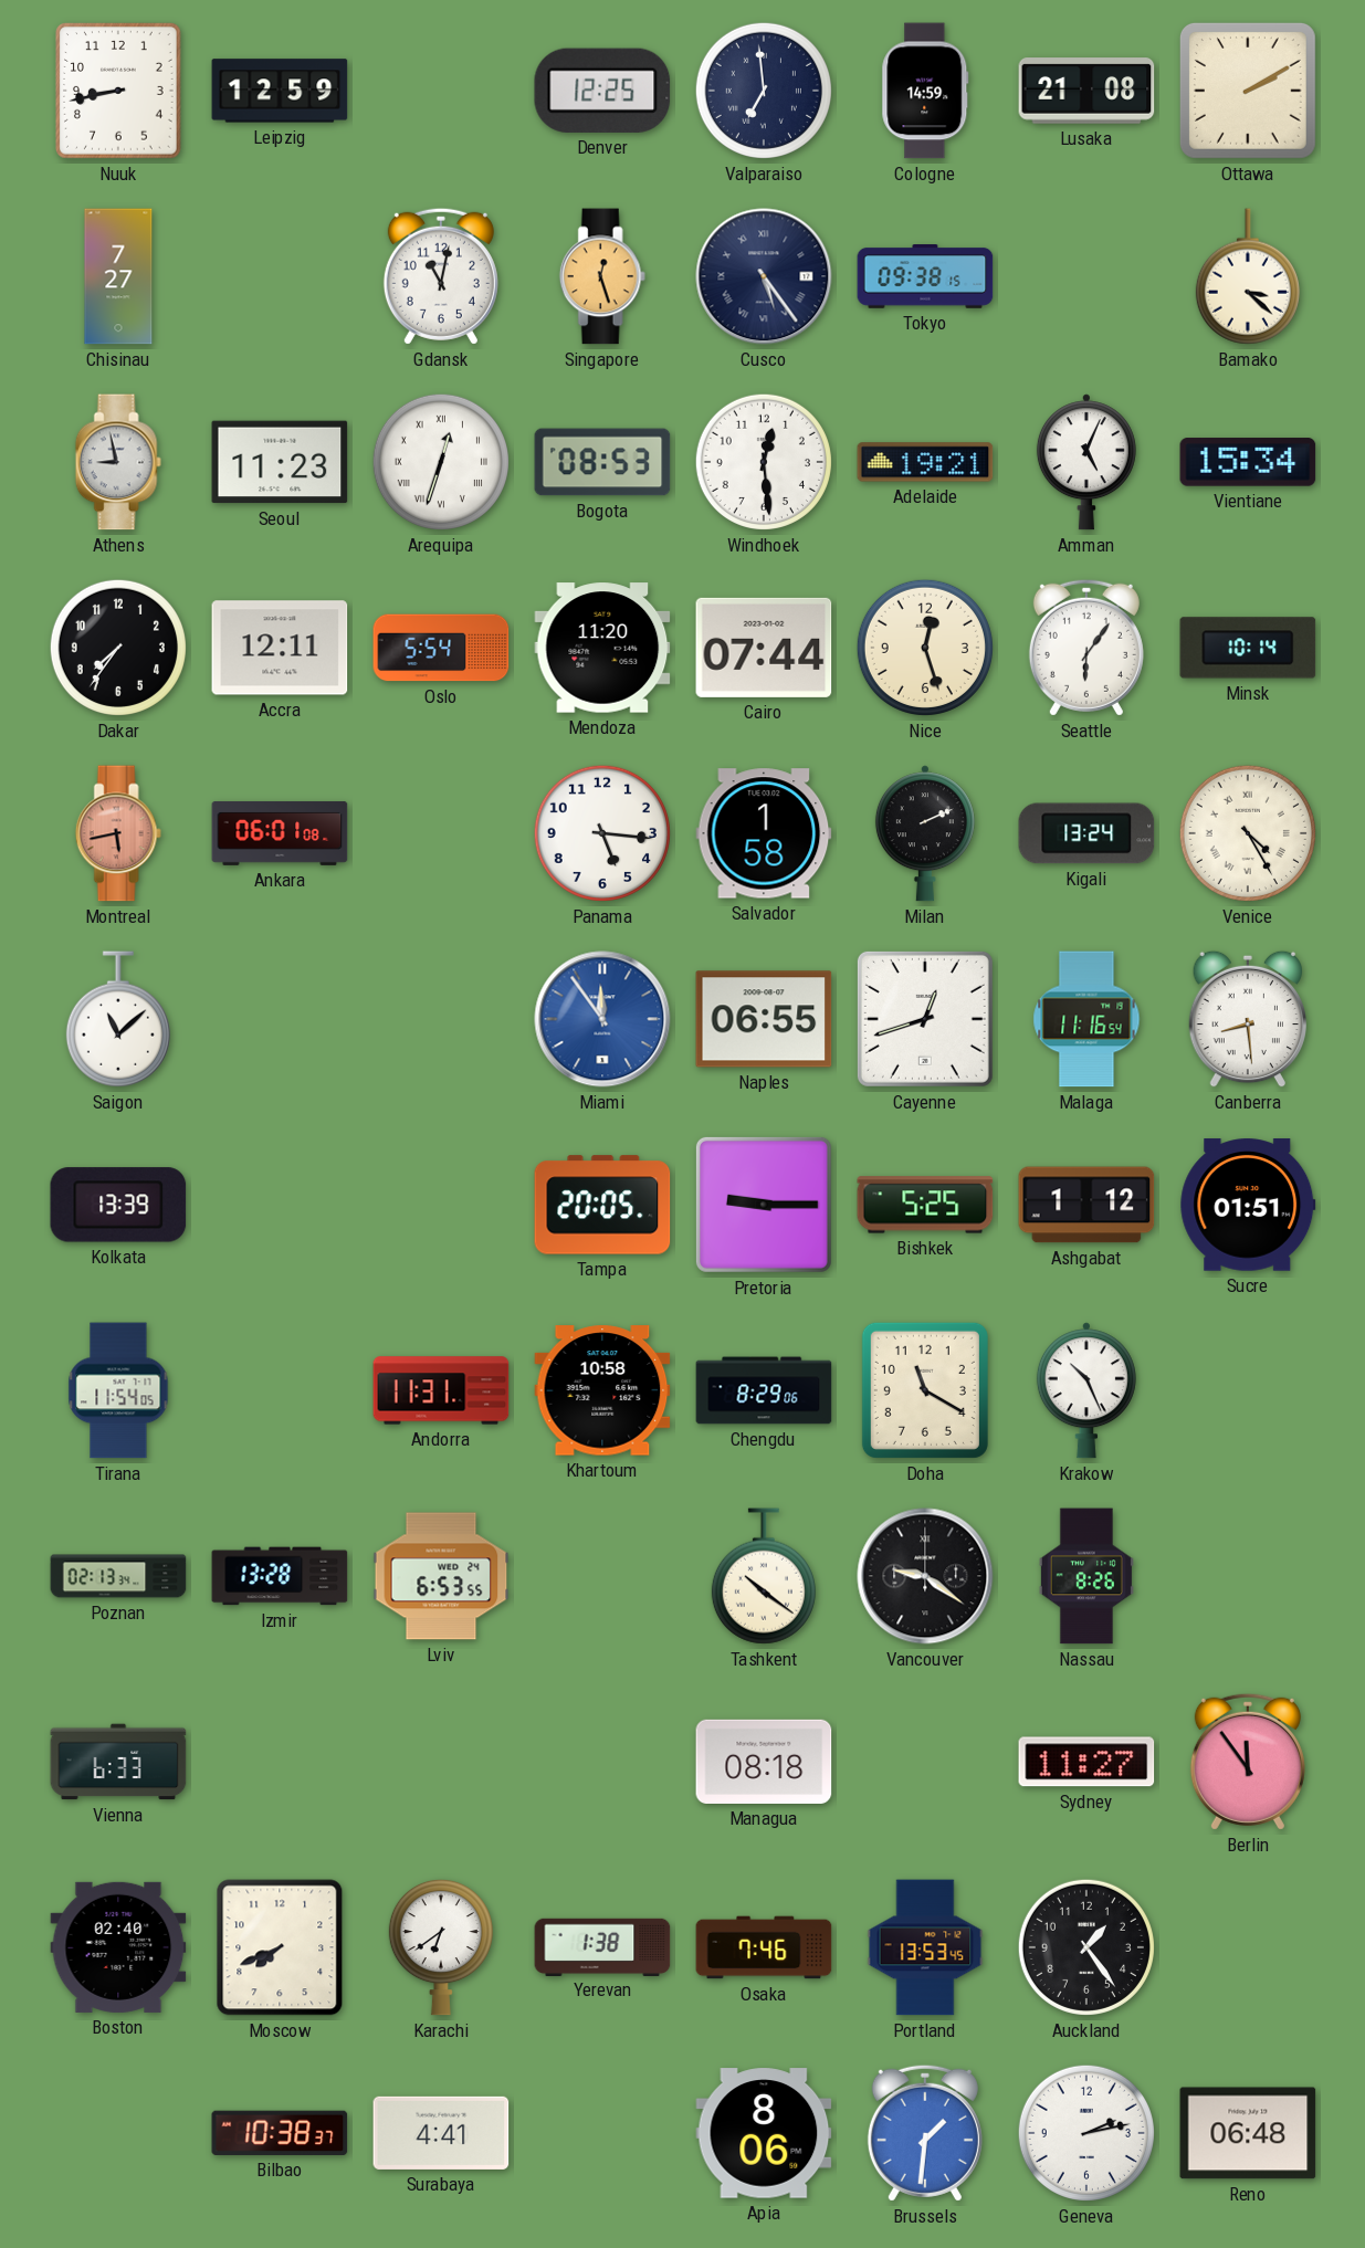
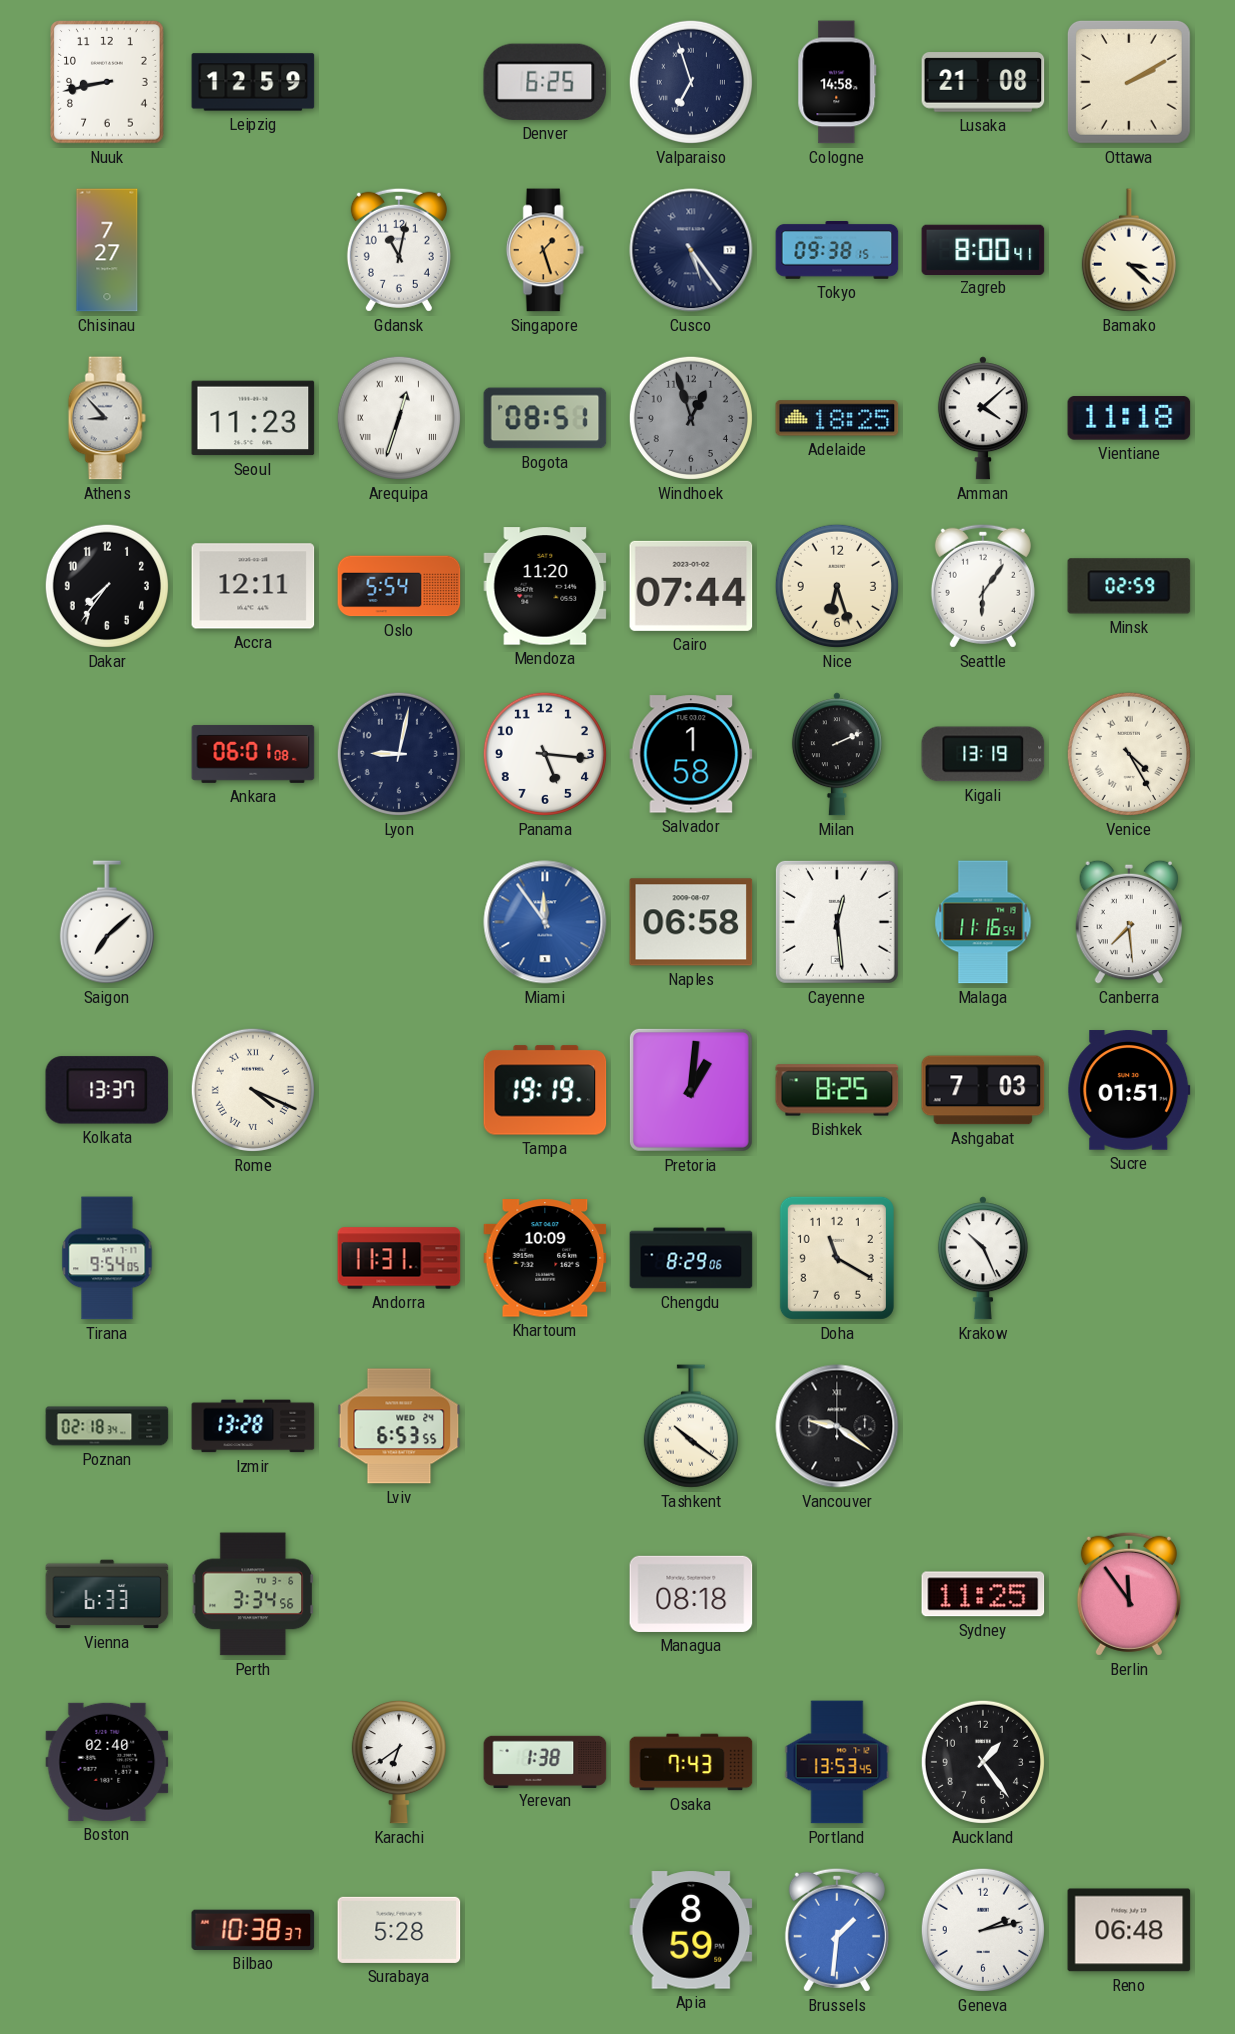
Denver: 12:25 -> 6:25 (545, 82)
Valparaiso: 6:59 -> 6:57 (691, 82)
Cologne: 14:59 -> 14:58 (837, 82)
Singapore: 12:27 -> 1:27 (545, 250)
Zagreb: none -> 8:00 (983, 249)
Athens: 8:58 -> 8:53 (107, 418)
Bogota: 08:53 -> 08:51 (545, 418)
Windhoek: 12:29 -> 12:57 (691, 418)
Windhoek dial: white -> grey (691, 418)
Adelaide: 19:21 -> 18:25 (837, 418)
Amman: 5:04 -> 4:08 (983, 418)
Vientiane: 15:34 -> 11:18 (1129, 418)
Nice: 12:27 -> 6:27 (837, 586)
Minsk: 10:14 -> 02:59 (1129, 586)
Montreal: 5:43 -> none (118, 833)
Lyon: none -> 9:02 (399, 754)
Kigali: 13:24 -> 13:19 (983, 754)
Saigon: 11:08 -> 7:08 (107, 922)
Naples: 06:55 -> 06:58 (691, 922)
Cayenne: 12:42 -> 12:29 (837, 922)
Canberra: 8:29 -> 7:29 (1128, 922)
Kolkata: 13:39 -> 13:37 (107, 1090)
Rome: none -> 4:19 (253, 1090)
Tampa: 20:05 -> 19:19 (545, 1090)
Pretoria: 9:15 -> 1:01 (691, 1090)
Bishkek: 5:25 -> 8:25 (837, 1090)
Ashgabat: 1:12 -> 7:03 (983, 1090)
Tirana: 11:54 -> 9:54 (107, 1258)
Khartoum: 10:58 -> 10:09 (545, 1258)
Poznan: 02:13 -> 02:18 (107, 1426)
Nassau: 8:26 -> none (1086, 1576)
Perth: none -> 3:34 (252, 1594)
Sydney: 11:27 -> 11:25 (983, 1594)
Moscow: 7:41 -> none (280, 1947)
Osaka: 7:46 -> 7:43 (691, 1762)
Surabaya: 4:41 -> 5:28 (399, 1930)
Apia: 8:06 -> 8:59 (691, 1930)
